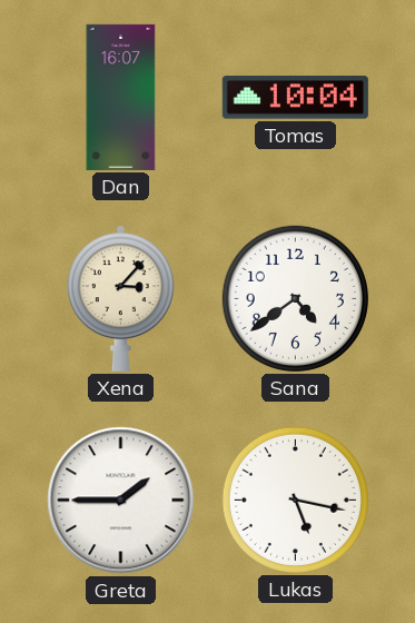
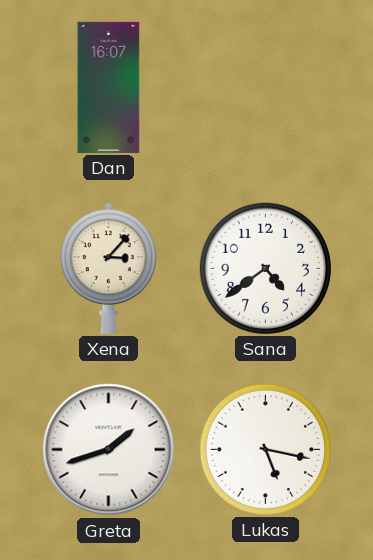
Tomas: 10:04 -> none (295, 98)
Greta: 1:45 -> 1:42 (109, 450)
